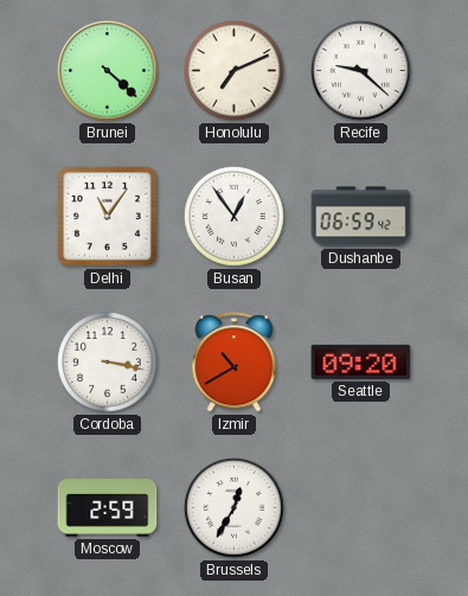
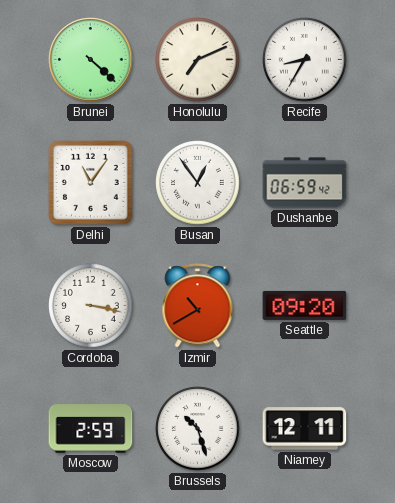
Recife: 9:22 -> 8:35 (305, 60)
Brussels: 12:35 -> 10:27 (198, 429)
Niamey: none -> 12:11 (305, 429)
